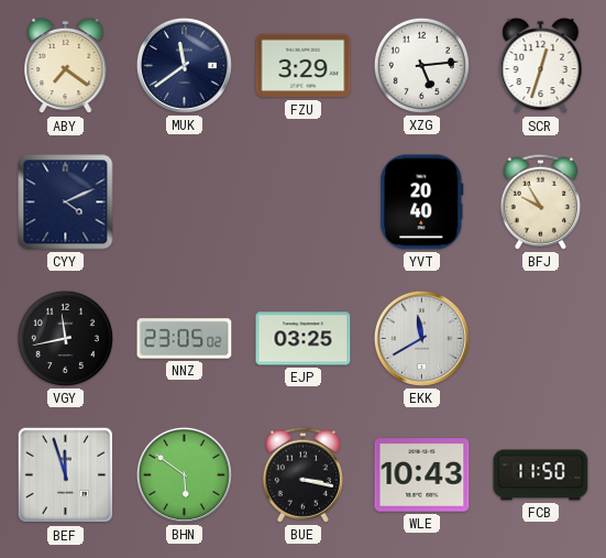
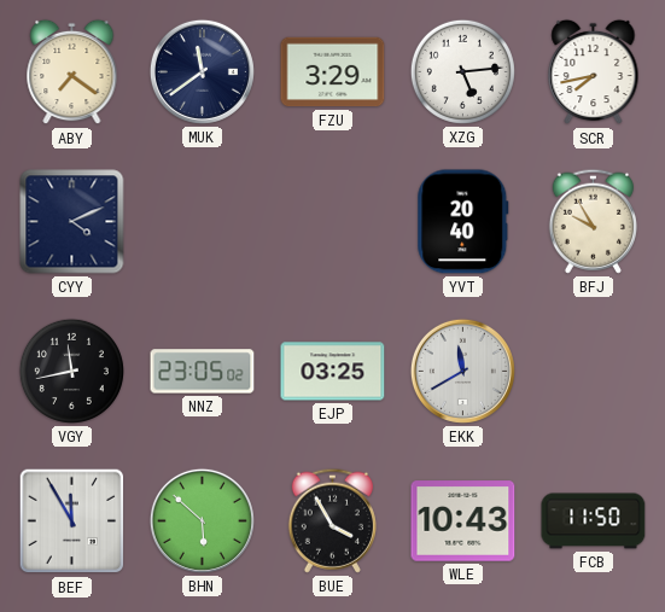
SCR: 12:33 -> 7:43 (594, 72)
BEF: 11:57 -> 11:55 (72, 521)
BHN: 5:51 -> 5:52 (202, 520)
BUE: 3:17 -> 3:55 (332, 520)
